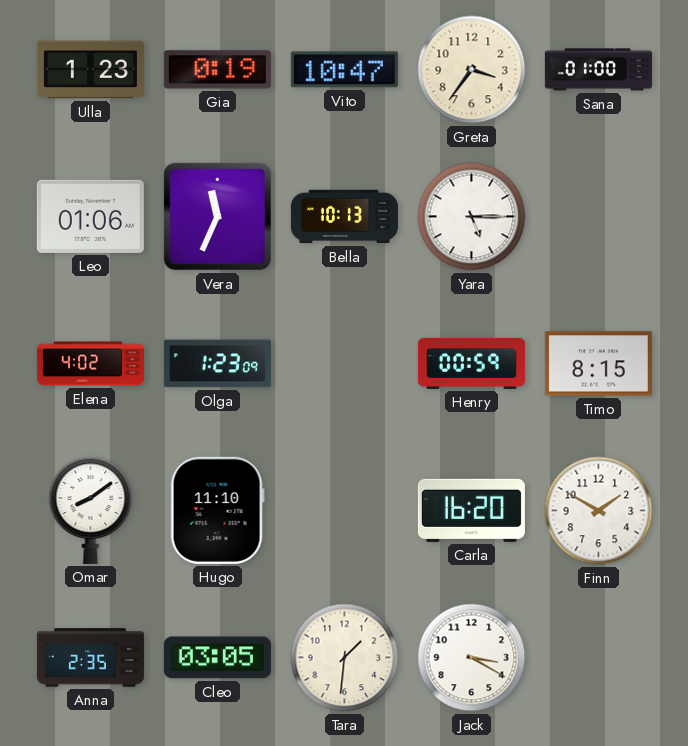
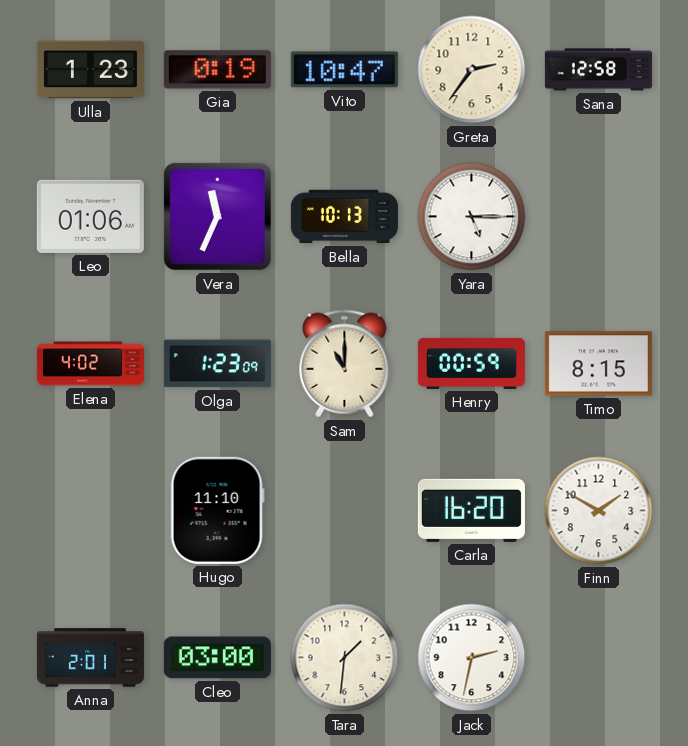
Greta: 3:36 -> 2:36 (472, 70)
Sana: 01:00 -> 12:58 (598, 70)
Sam: none -> 11:00 (345, 364)
Omar: 8:09 -> none (91, 510)
Anna: 2:35 -> 2:01 (90, 658)
Cleo: 03:05 -> 03:00 (217, 658)
Jack: 3:20 -> 2:32 (472, 658)
